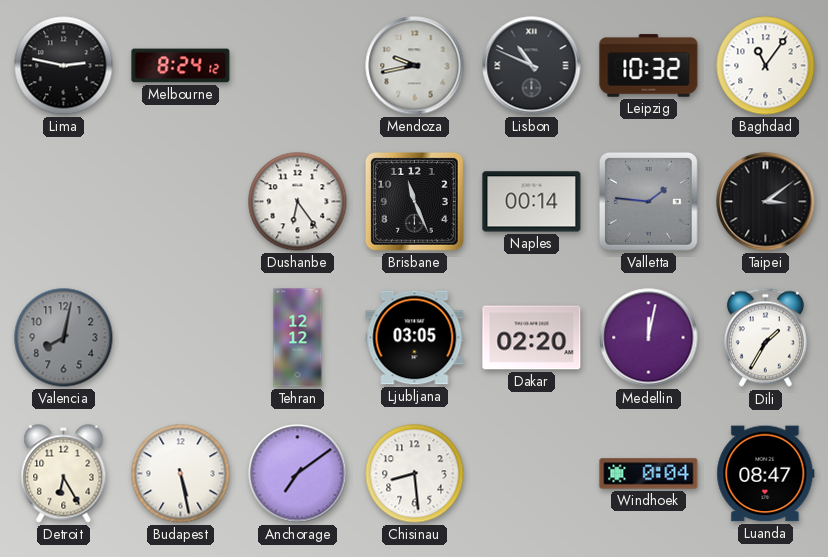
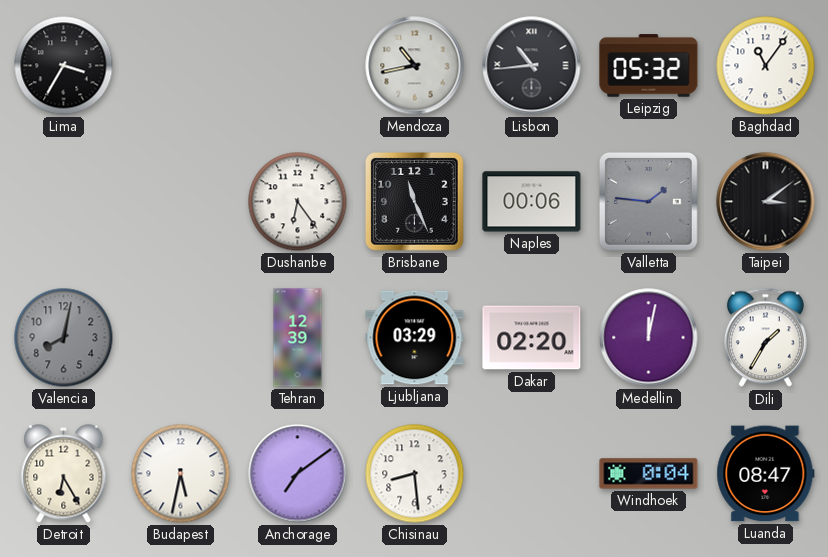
Lima: 2:47 -> 3:35 (64, 66)
Melbourne: 8:24 -> none (181, 66)
Mendoza: 9:43 -> 10:43 (415, 66)
Lisbon: 10:49 -> 10:44 (532, 66)
Leipzig: 10:32 -> 05:32 (649, 66)
Naples: 00:14 -> 00:06 (532, 202)
Tehran: 12:12 -> 12:39 (298, 338)
Ljubljana: 03:05 -> 03:29 (415, 338)
Budapest: 5:28 -> 5:32 (181, 474)
